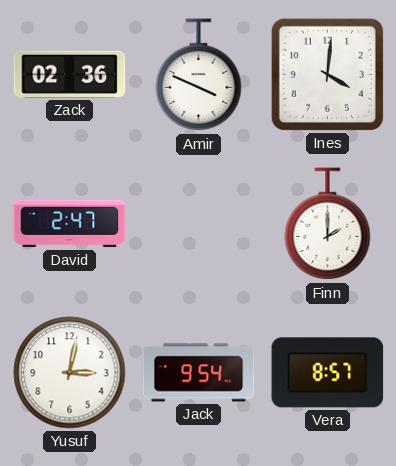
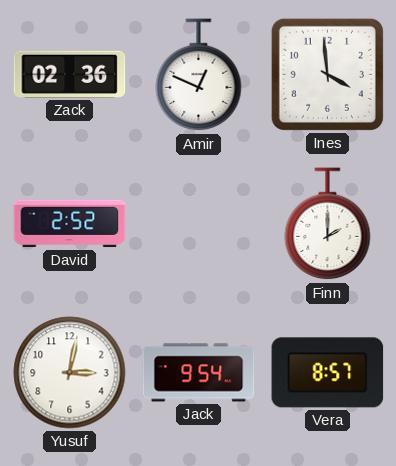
Amir: 3:49 -> 12:49 (199, 75)
Ines: 4:01 -> 3:59 (327, 74)
David: 2:47 -> 2:52 (70, 224)
